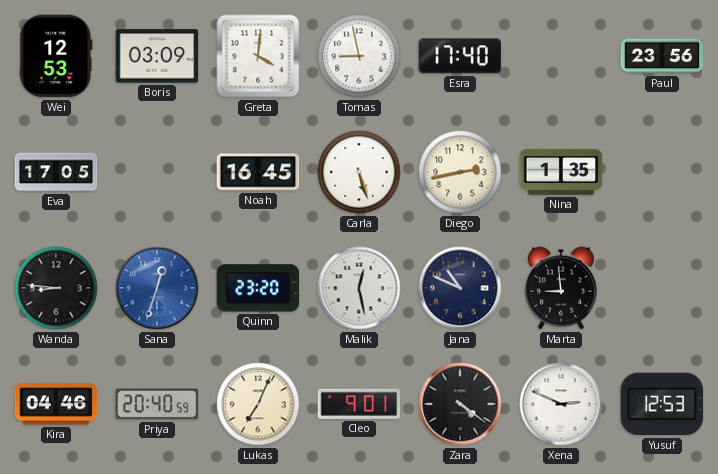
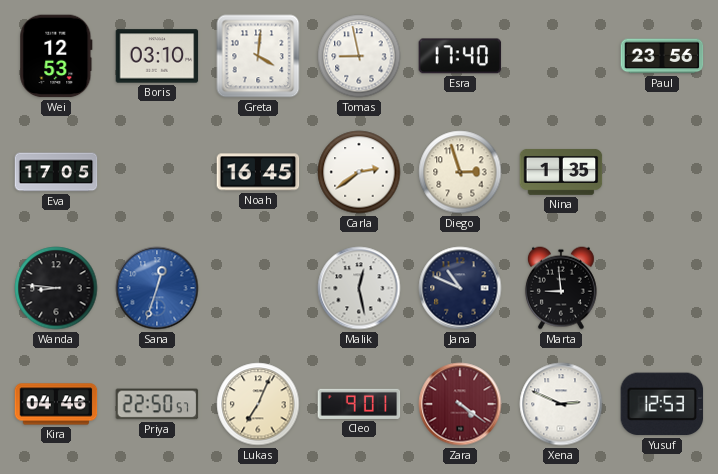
Boris: 03:09 -> 03:10 (157, 56)
Carla: 5:27 -> 2:39 (359, 172)
Diego: 2:43 -> 2:57 (460, 172)
Quinn: 23:20 -> none (258, 288)
Priya: 20:40 -> 22:50 (157, 404)
Zara dial: black -> burgundy (460, 404)
